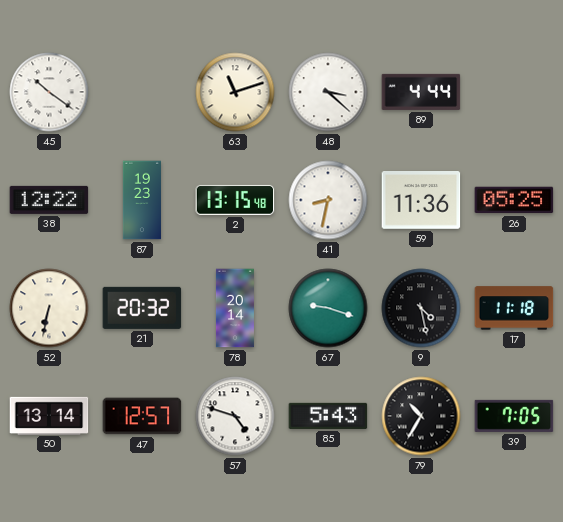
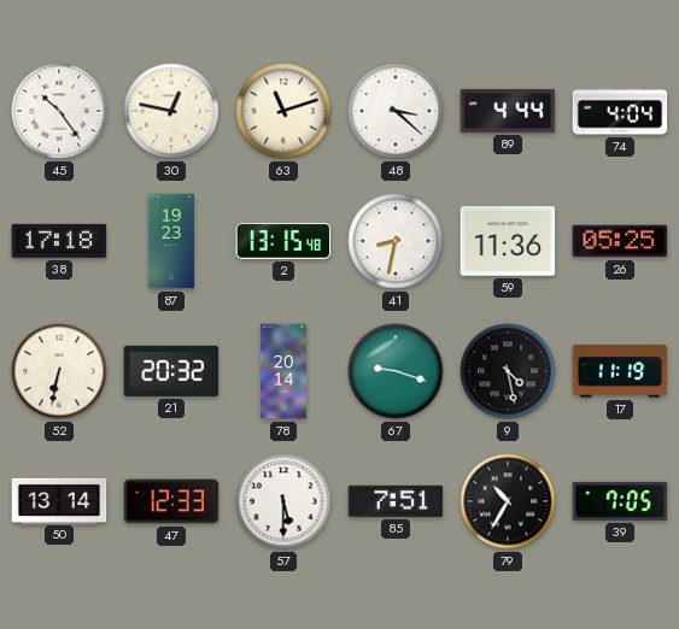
45: 10:21 -> 10:24 (59, 111)
30: none -> 12:47 (171, 111)
74: none -> 4:04 (620, 111)
38: 12:22 -> 17:18 (59, 241)
17: 11:18 -> 11:19 (620, 371)
47: 12:57 -> 12:33 (171, 501)
57: 4:48 -> 5:30 (283, 501)
85: 5:43 -> 7:51 (396, 501)
